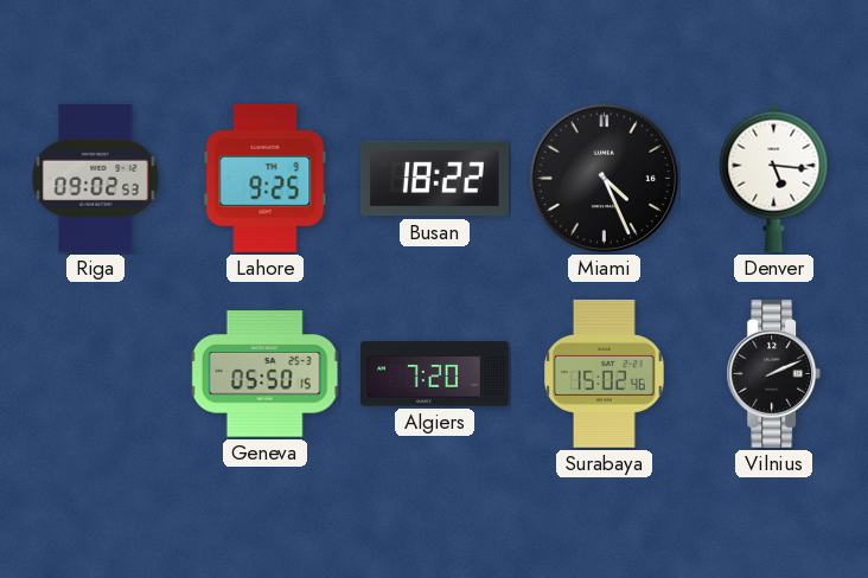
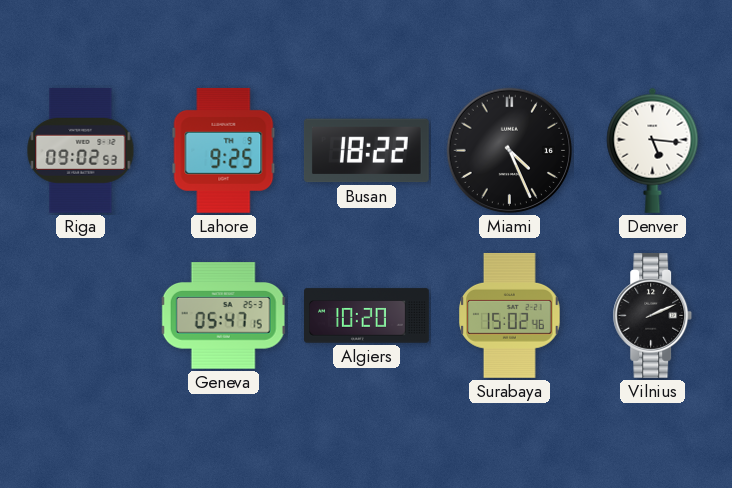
Geneva: 05:50 -> 05:47 (224, 316)
Algiers: 7:20 -> 10:20 (367, 316)
